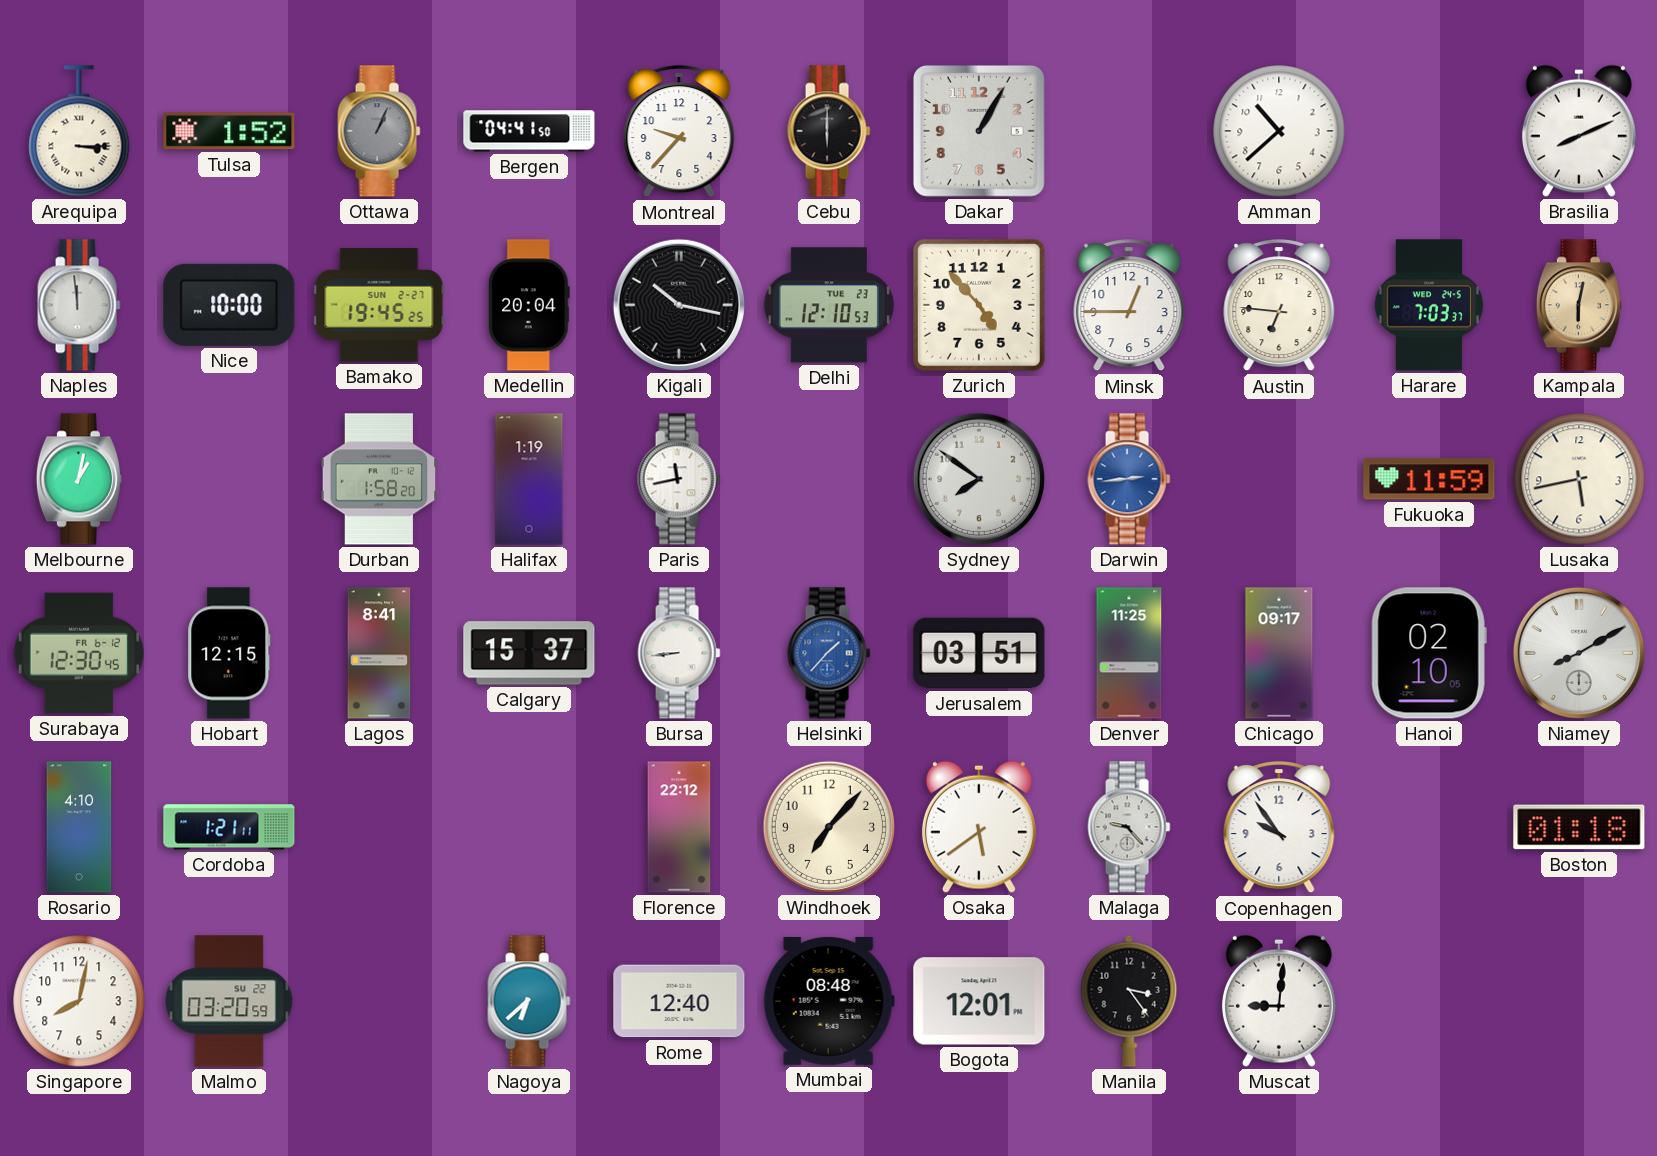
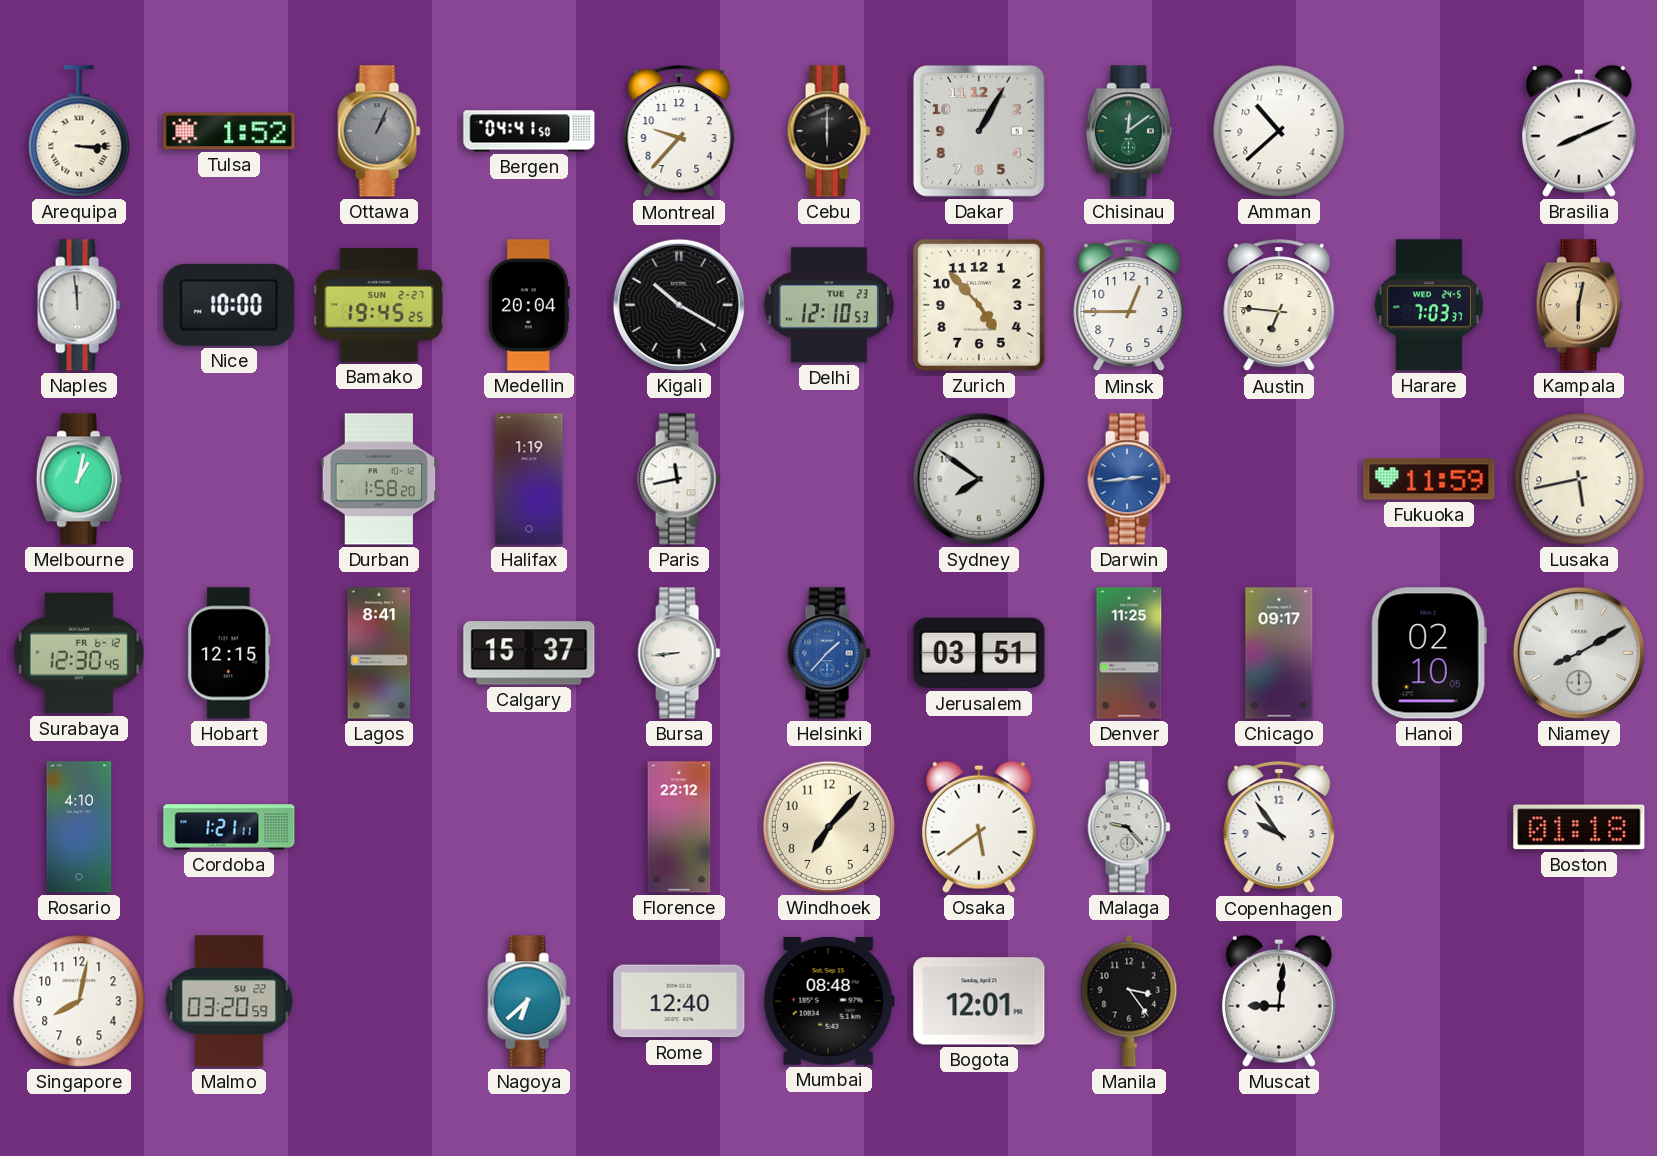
Chisinau: none -> 12:09 (1129, 131)
Kigali: 10:17 -> 10:20 (679, 305)
